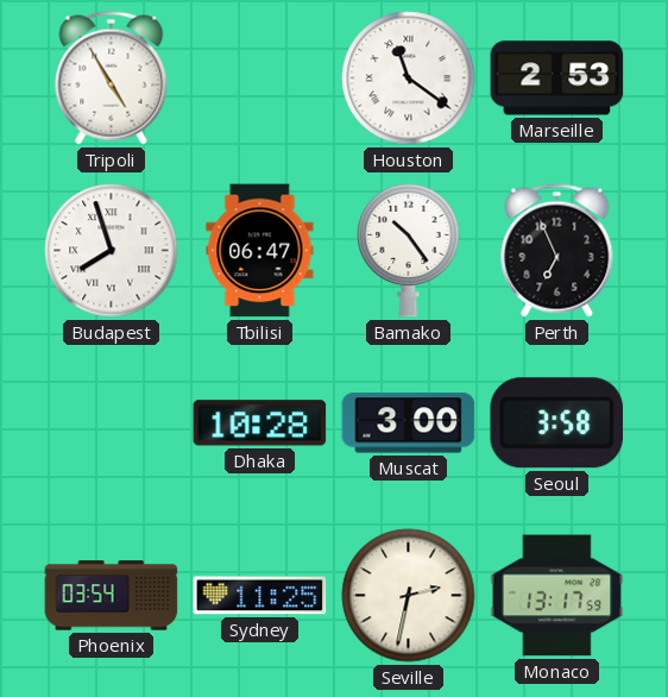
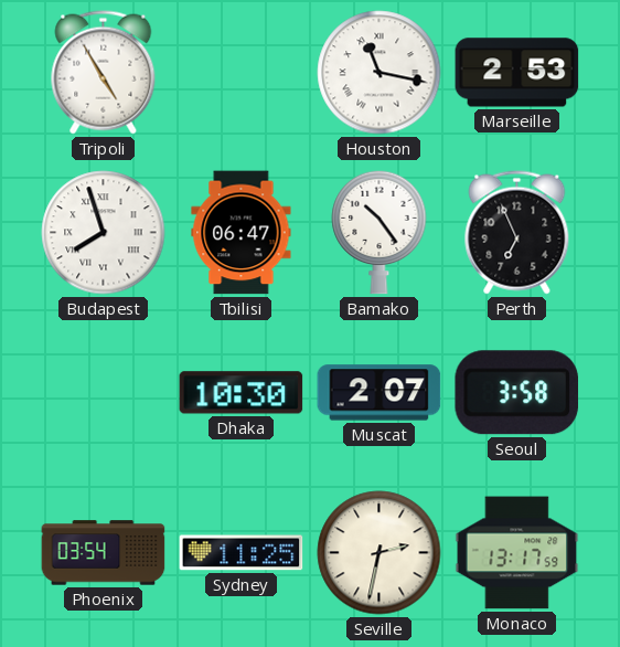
Houston: 11:21 -> 11:17 (380, 73)
Dhaka: 10:28 -> 10:30 (242, 393)
Muscat: 3:00 -> 2:07 (380, 393)
